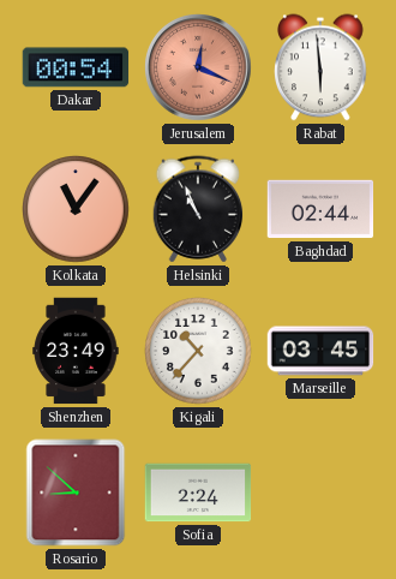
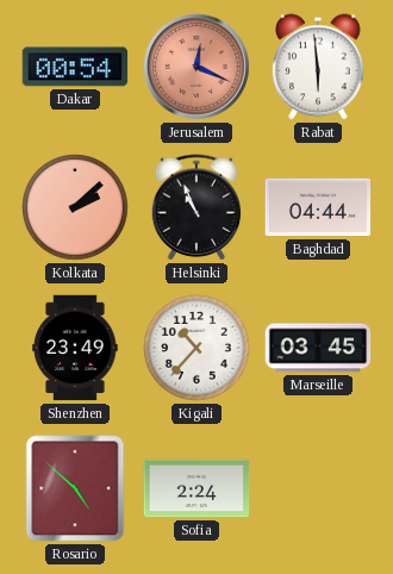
Kolkata: 11:06 -> 2:08 (75, 207)
Baghdad: 02:44 -> 04:44 (318, 207)
Rosario: 8:52 -> 4:52 (75, 488)
